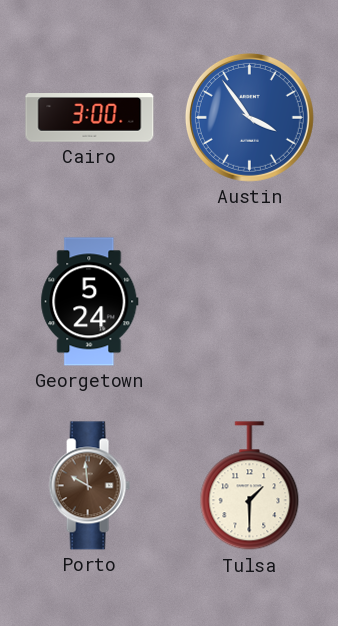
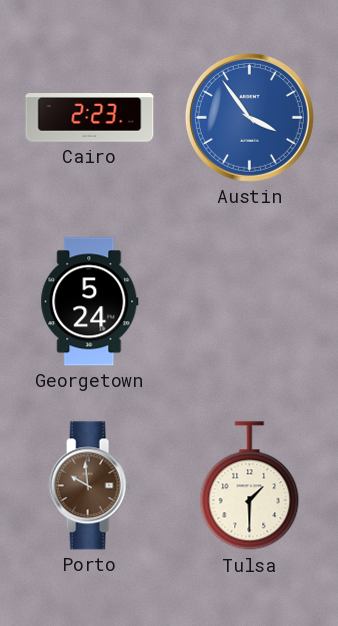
Cairo: 3:00 -> 2:23 (90, 118)
